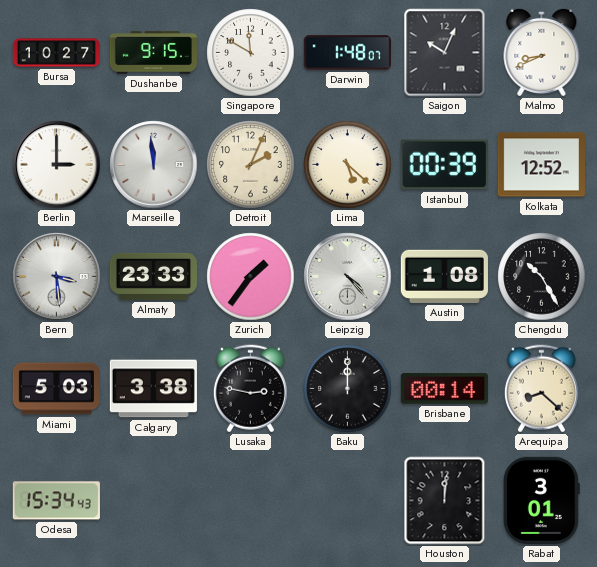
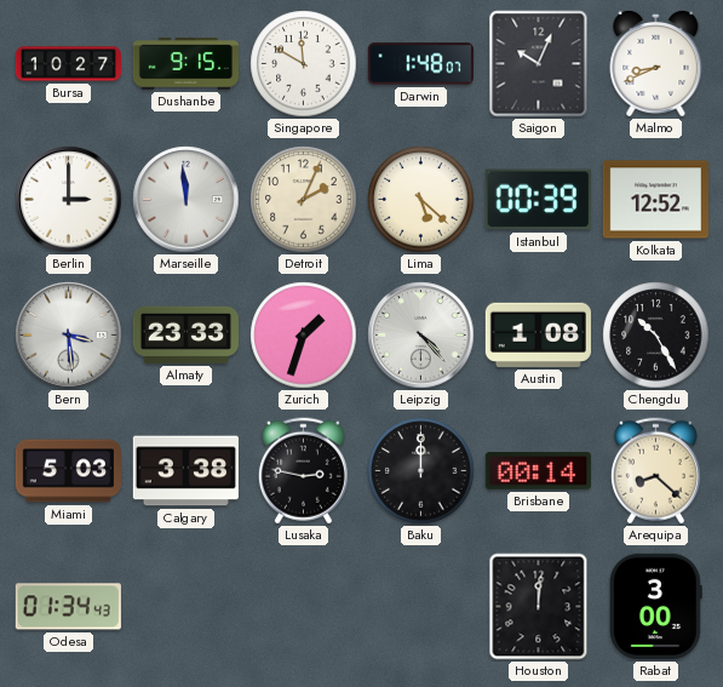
Zurich: 1:36 -> 1:33 (304, 336)
Odesa: 15:34 -> 01:34 (68, 607)
Rabat: 3:01 -> 3:00 (655, 606)
